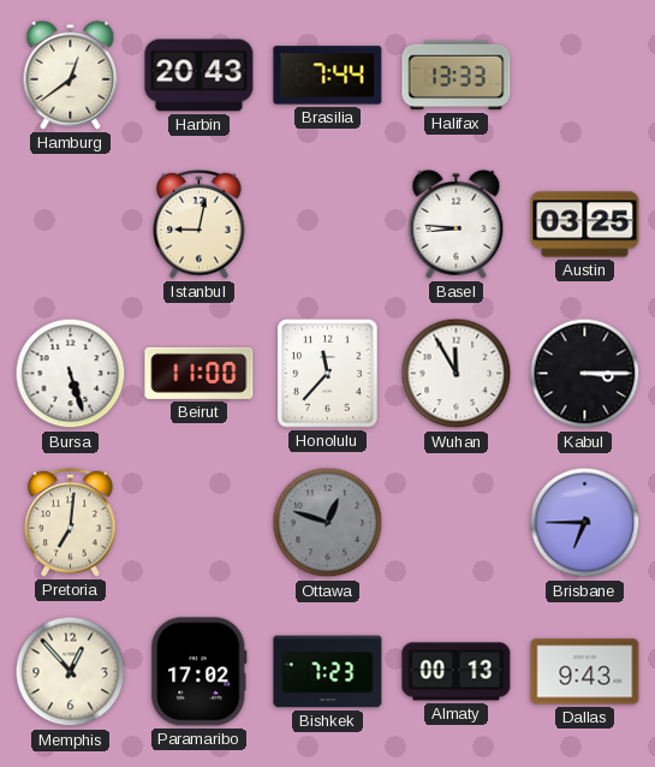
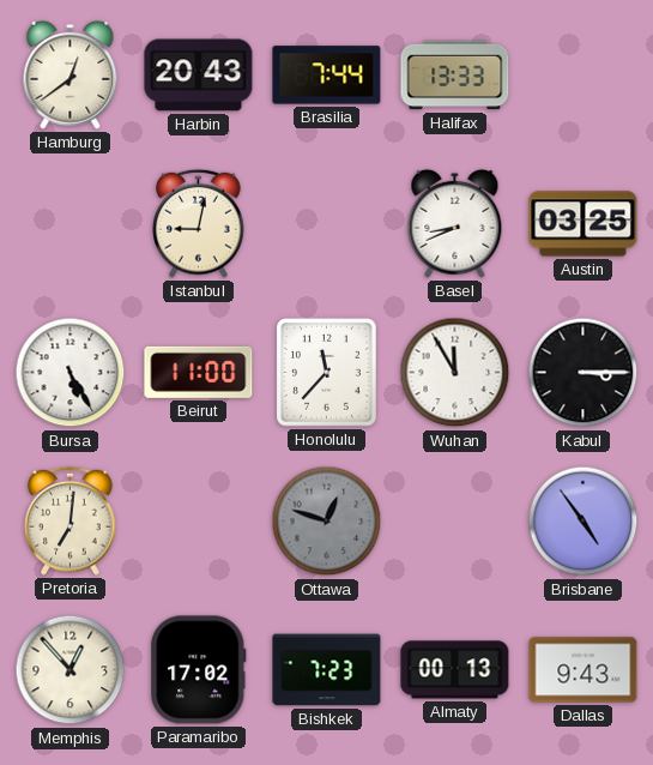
Basel: 8:46 -> 8:41 (455, 223)
Bursa: 5:27 -> 5:25 (71, 373)
Brisbane: 6:45 -> 4:54 (584, 522)
